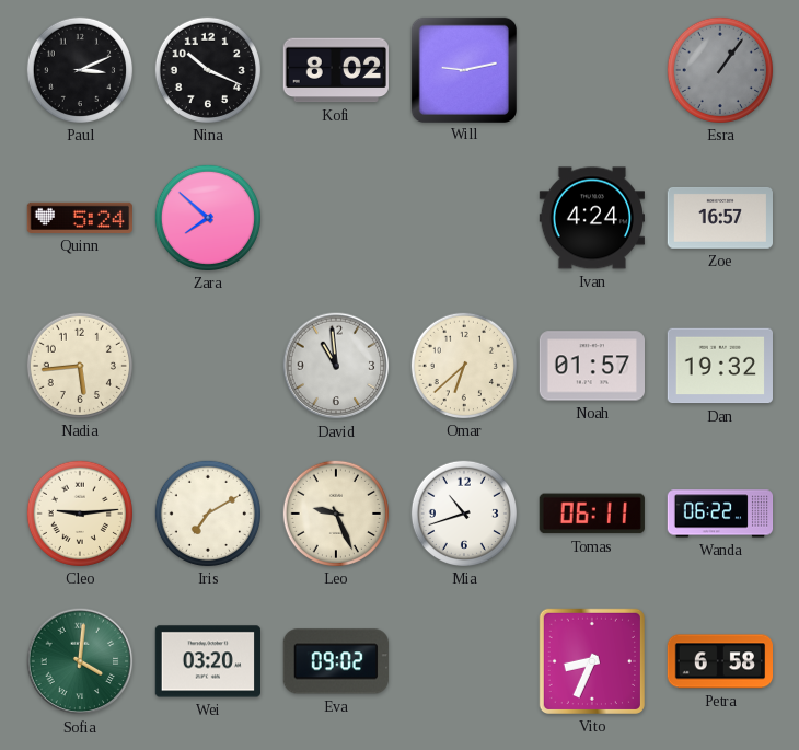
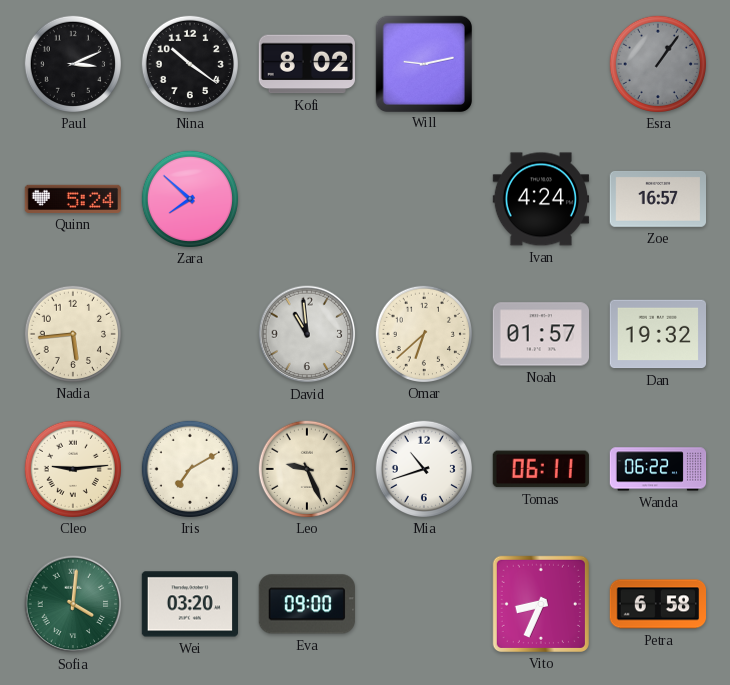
Nina: 10:19 -> 10:21 (189, 63)
Eva: 09:02 -> 09:00 (307, 604)
